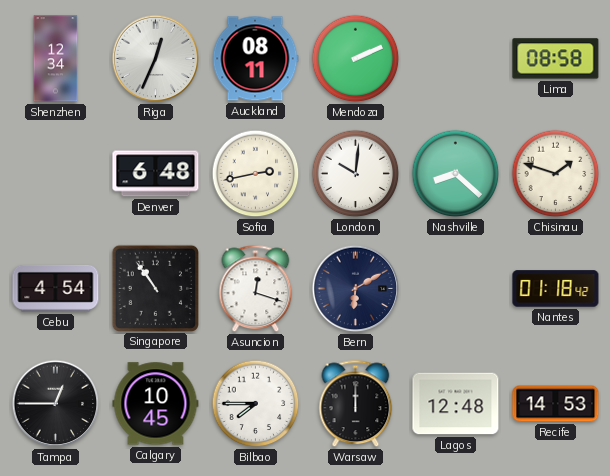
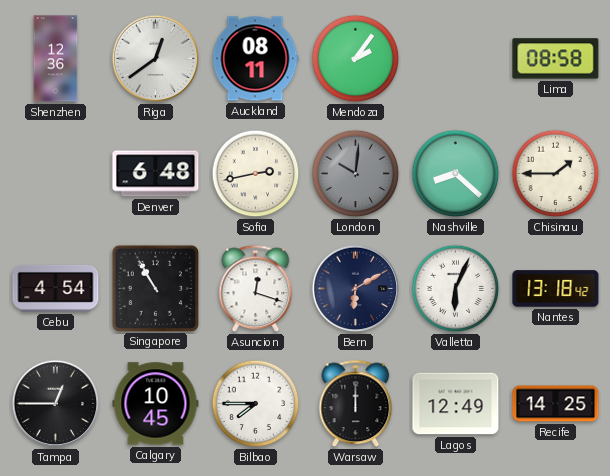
Shenzhen: 12:34 -> 12:36 (56, 59)
Riga: 12:34 -> 12:39 (156, 59)
Mendoza: 2:11 -> 2:06 (356, 59)
London dial: white -> grey (356, 174)
Chisinau: 1:48 -> 1:45 (556, 174)
Singapore: 10:54 -> 10:55 (155, 288)
Valletta: none -> 6:04 (456, 289)
Nantes: 01:18 -> 13:18 (556, 289)
Lagos: 12:48 -> 12:49 (456, 404)
Recife: 14:53 -> 14:25 (556, 404)
